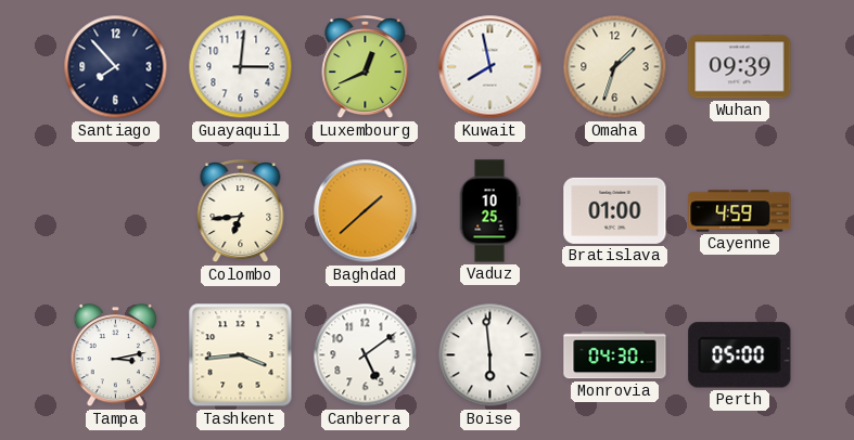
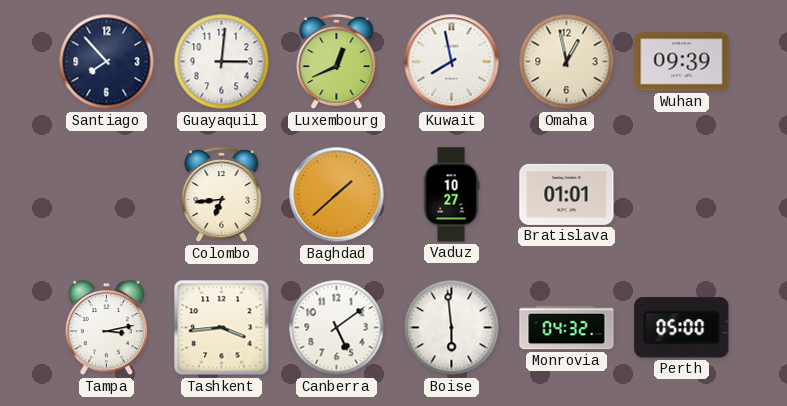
Omaha: 1:33 -> 12:58 (567, 62)
Vaduz: 10:25 -> 10:27 (451, 195)
Bratislava: 01:00 -> 01:01 (567, 194)
Cayenne: 4:59 -> none (740, 211)
Monrovia: 04:30 -> 04:32 (567, 328)
